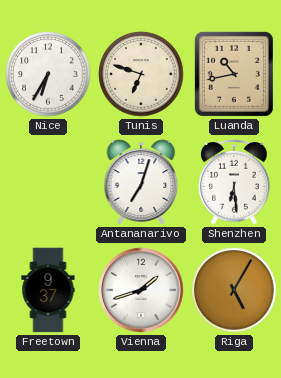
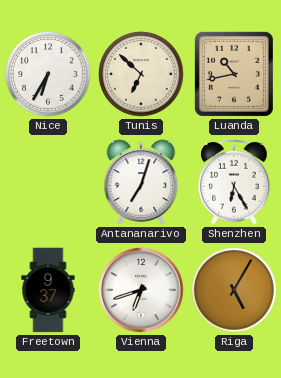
Tunis: 6:48 -> 6:52 (141, 74)
Shenzhen: 6:29 -> 6:25 (234, 182)
Vienna: 1:42 -> 6:42 (141, 290)
